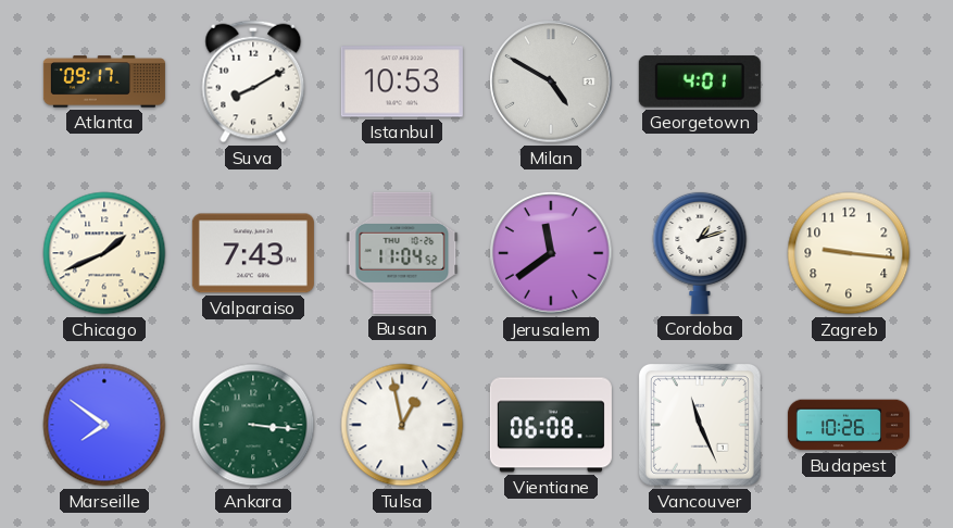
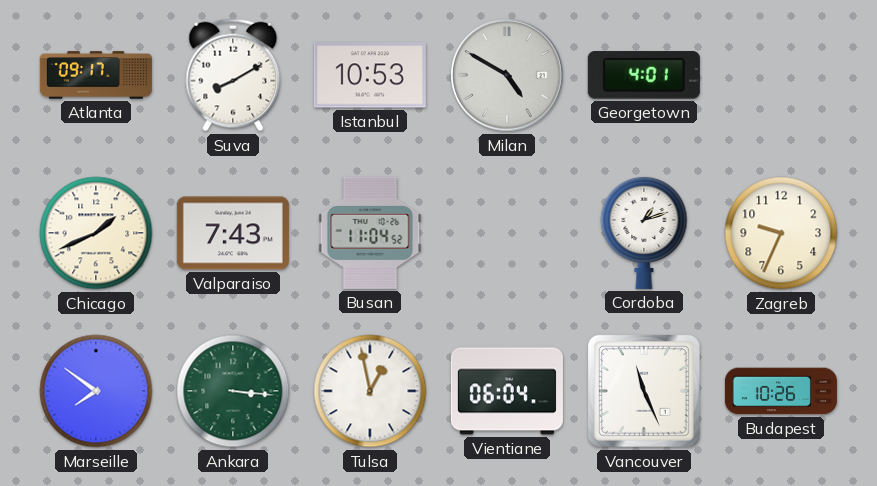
Jerusalem: 11:39 -> none (551, 253)
Zagreb: 9:16 -> 9:34 (781, 233)
Vientiane: 06:08 -> 06:04 (507, 391)
